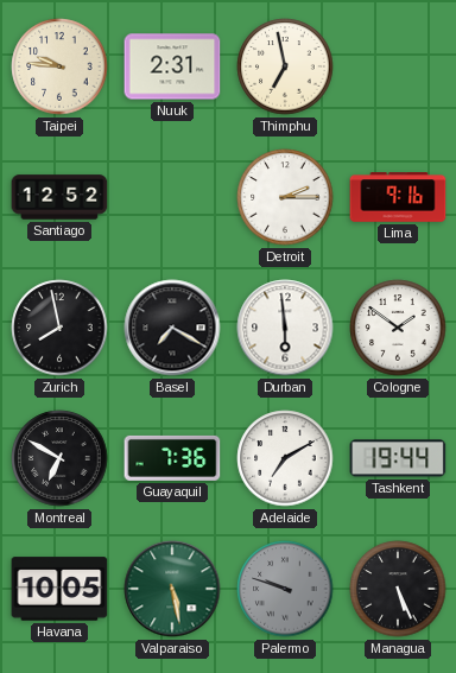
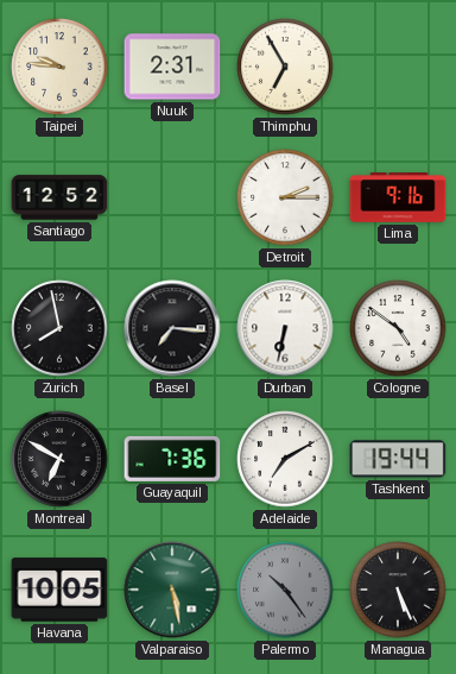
Thimphu: 6:58 -> 6:55 (285, 67)
Basel: 7:20 -> 7:16 (172, 328)
Durban: 5:59 -> 6:32 (285, 328)
Cologne: 1:51 -> 4:51 (398, 328)
Palermo: 9:48 -> 10:24 (285, 590)
